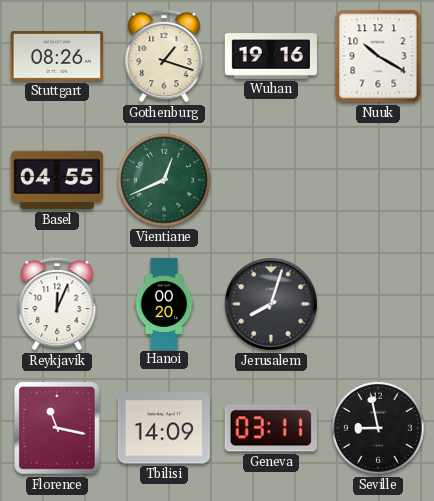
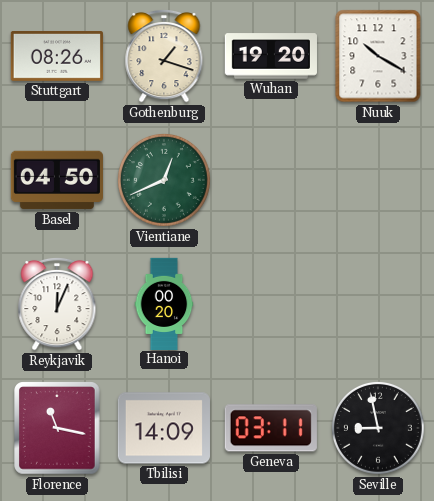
Wuhan: 19:16 -> 19:20 (271, 56)
Basel: 04:55 -> 04:50 (57, 180)
Jerusalem: 8:03 -> none (271, 304)
